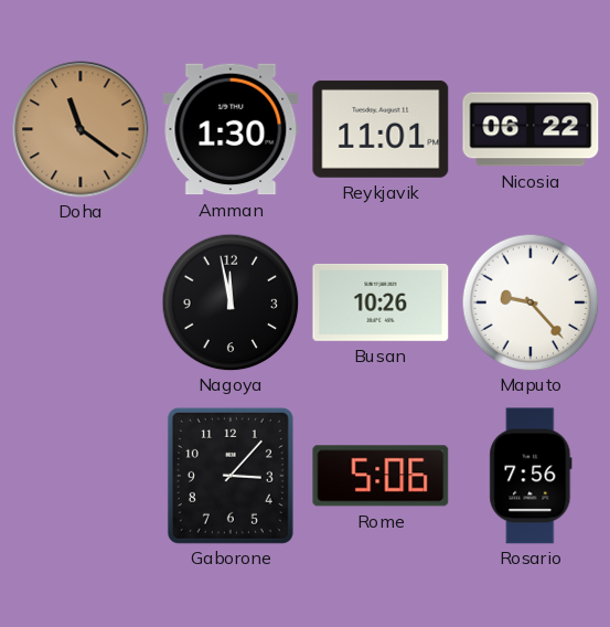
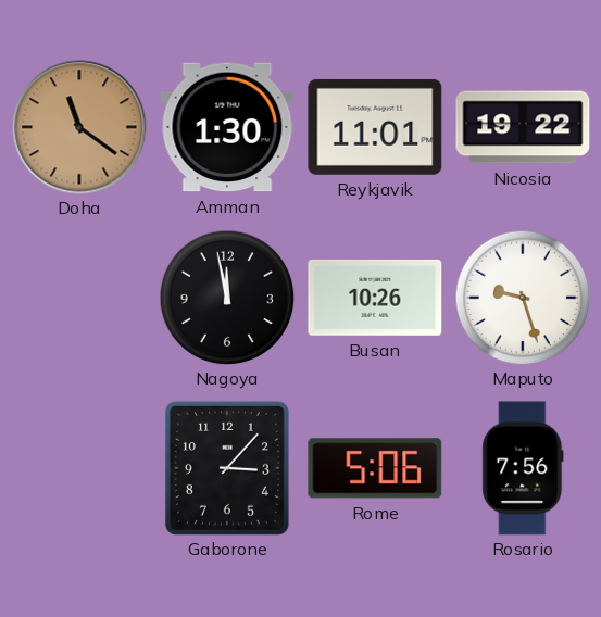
Nicosia: 06:22 -> 19:22 (523, 127)
Maputo: 9:23 -> 9:27 (523, 298)
